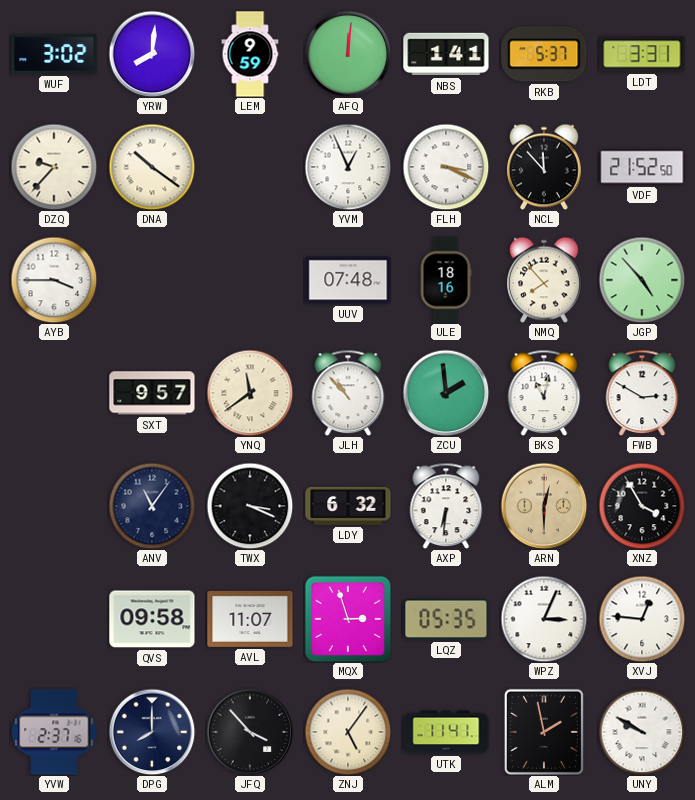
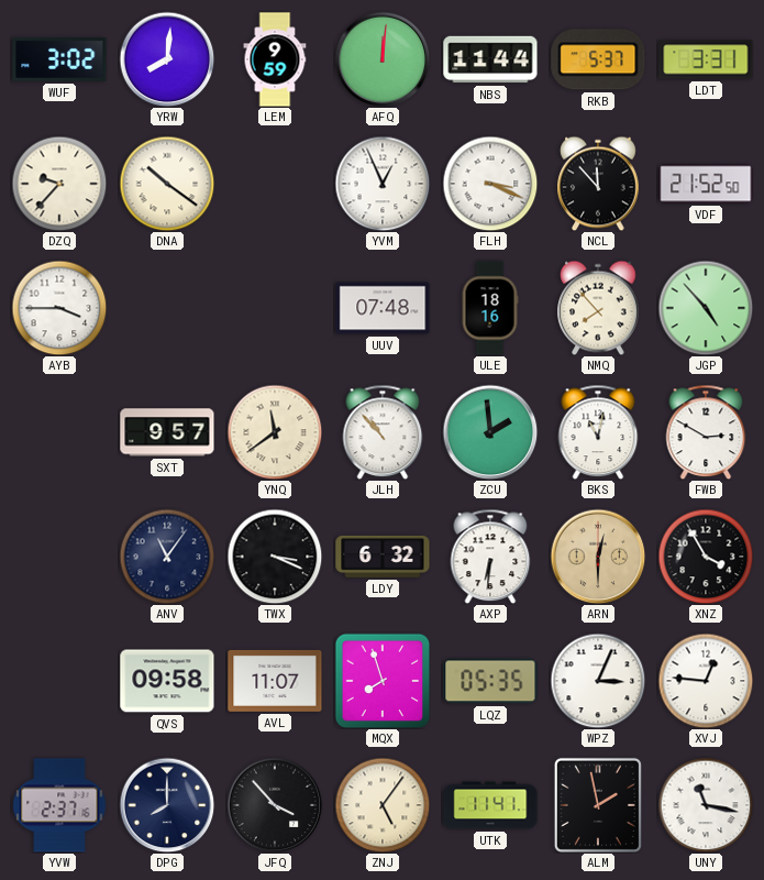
NBS: 1:41 -> 11:44 (490, 59)
MQX: 2:57 -> 7:57 (383, 681)
UNY: 9:50 -> 11:17 (706, 805)
